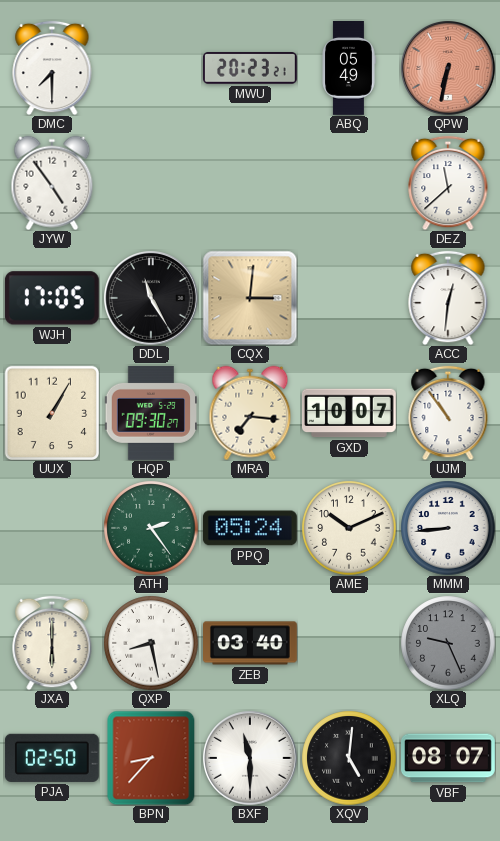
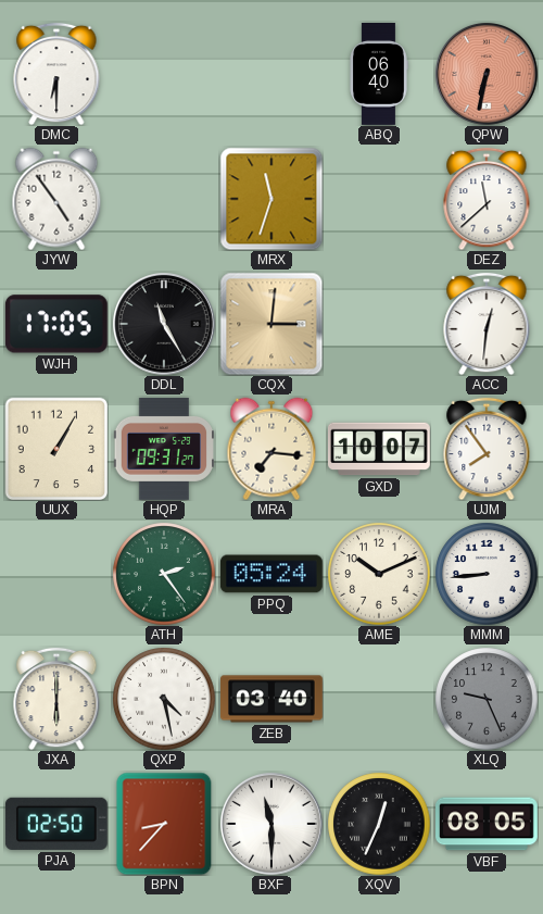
DMC: 7:30 -> 6:30 (56, 74)
MWU: 20:23 -> none (250, 69)
ABQ: 05:49 -> 06:40 (379, 75)
MRX: none -> 11:33 (271, 199)
HQP: 09:30 -> 09:31 (164, 450)
UJM: 10:54 -> 7:54 (487, 449)
QXP: 8:28 -> 4:28 (164, 699)
XQV: 5:01 -> 12:34 (379, 824)
VBF: 08:07 -> 08:05 (488, 824)
